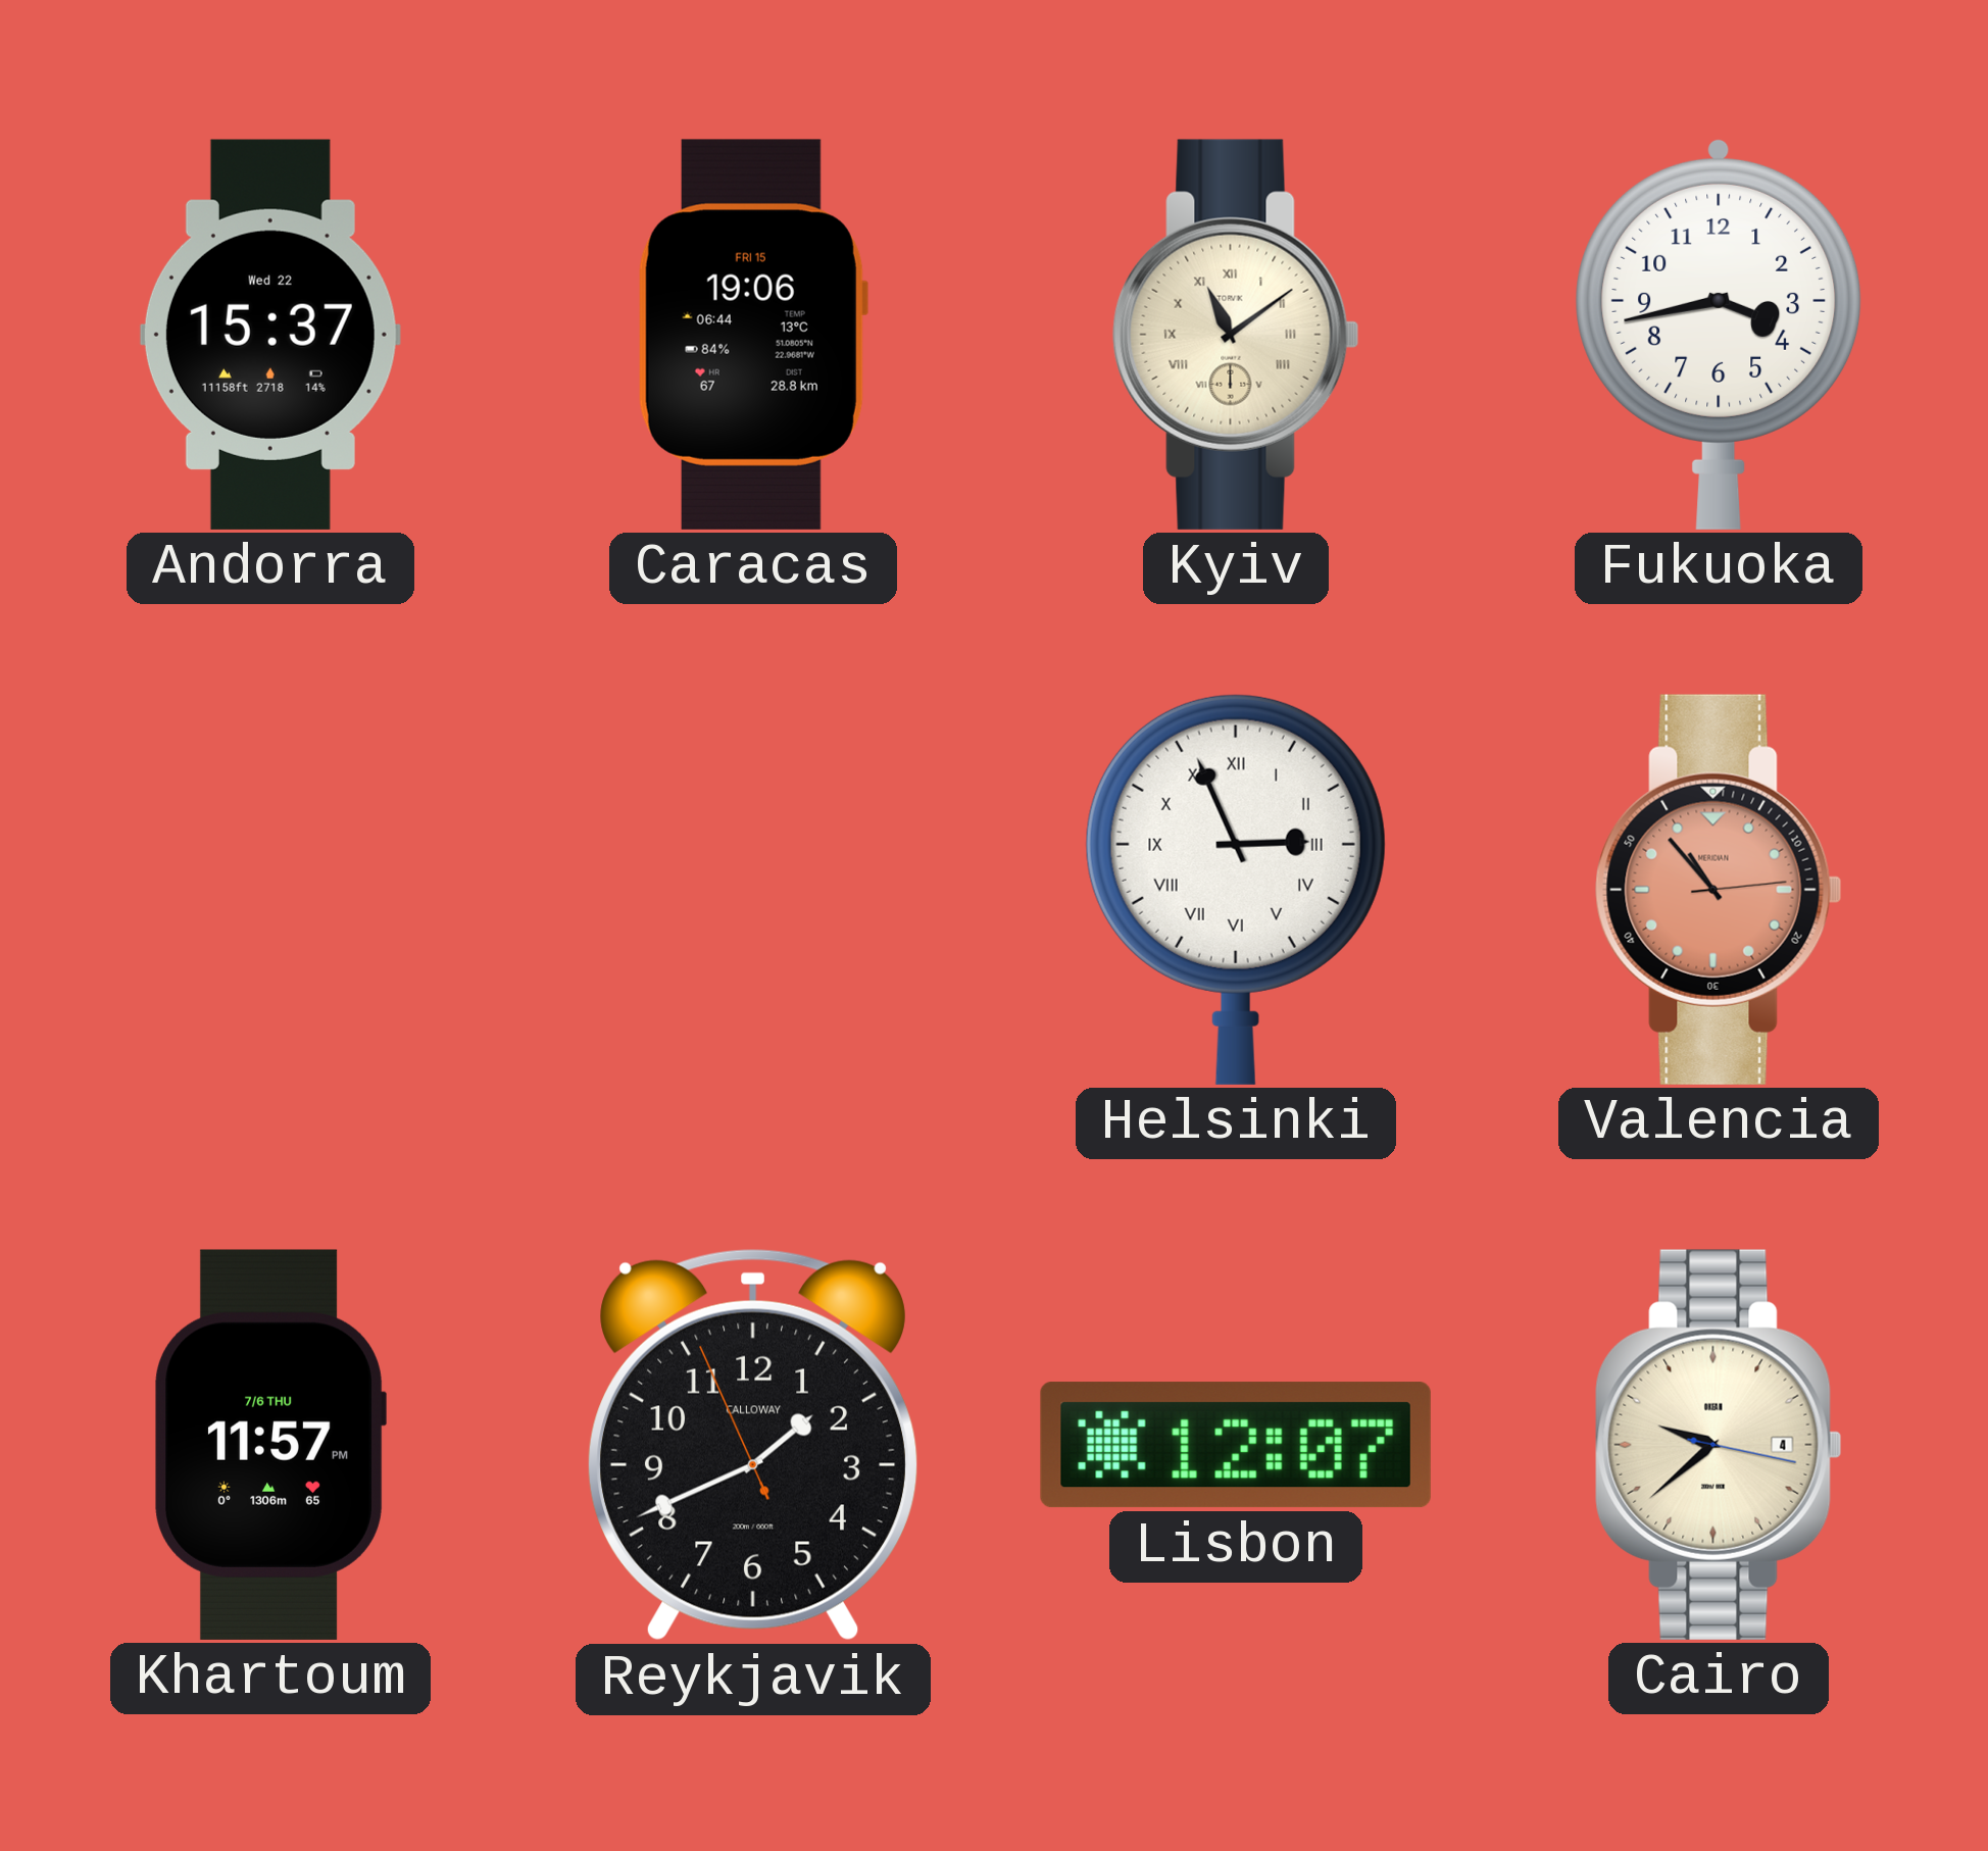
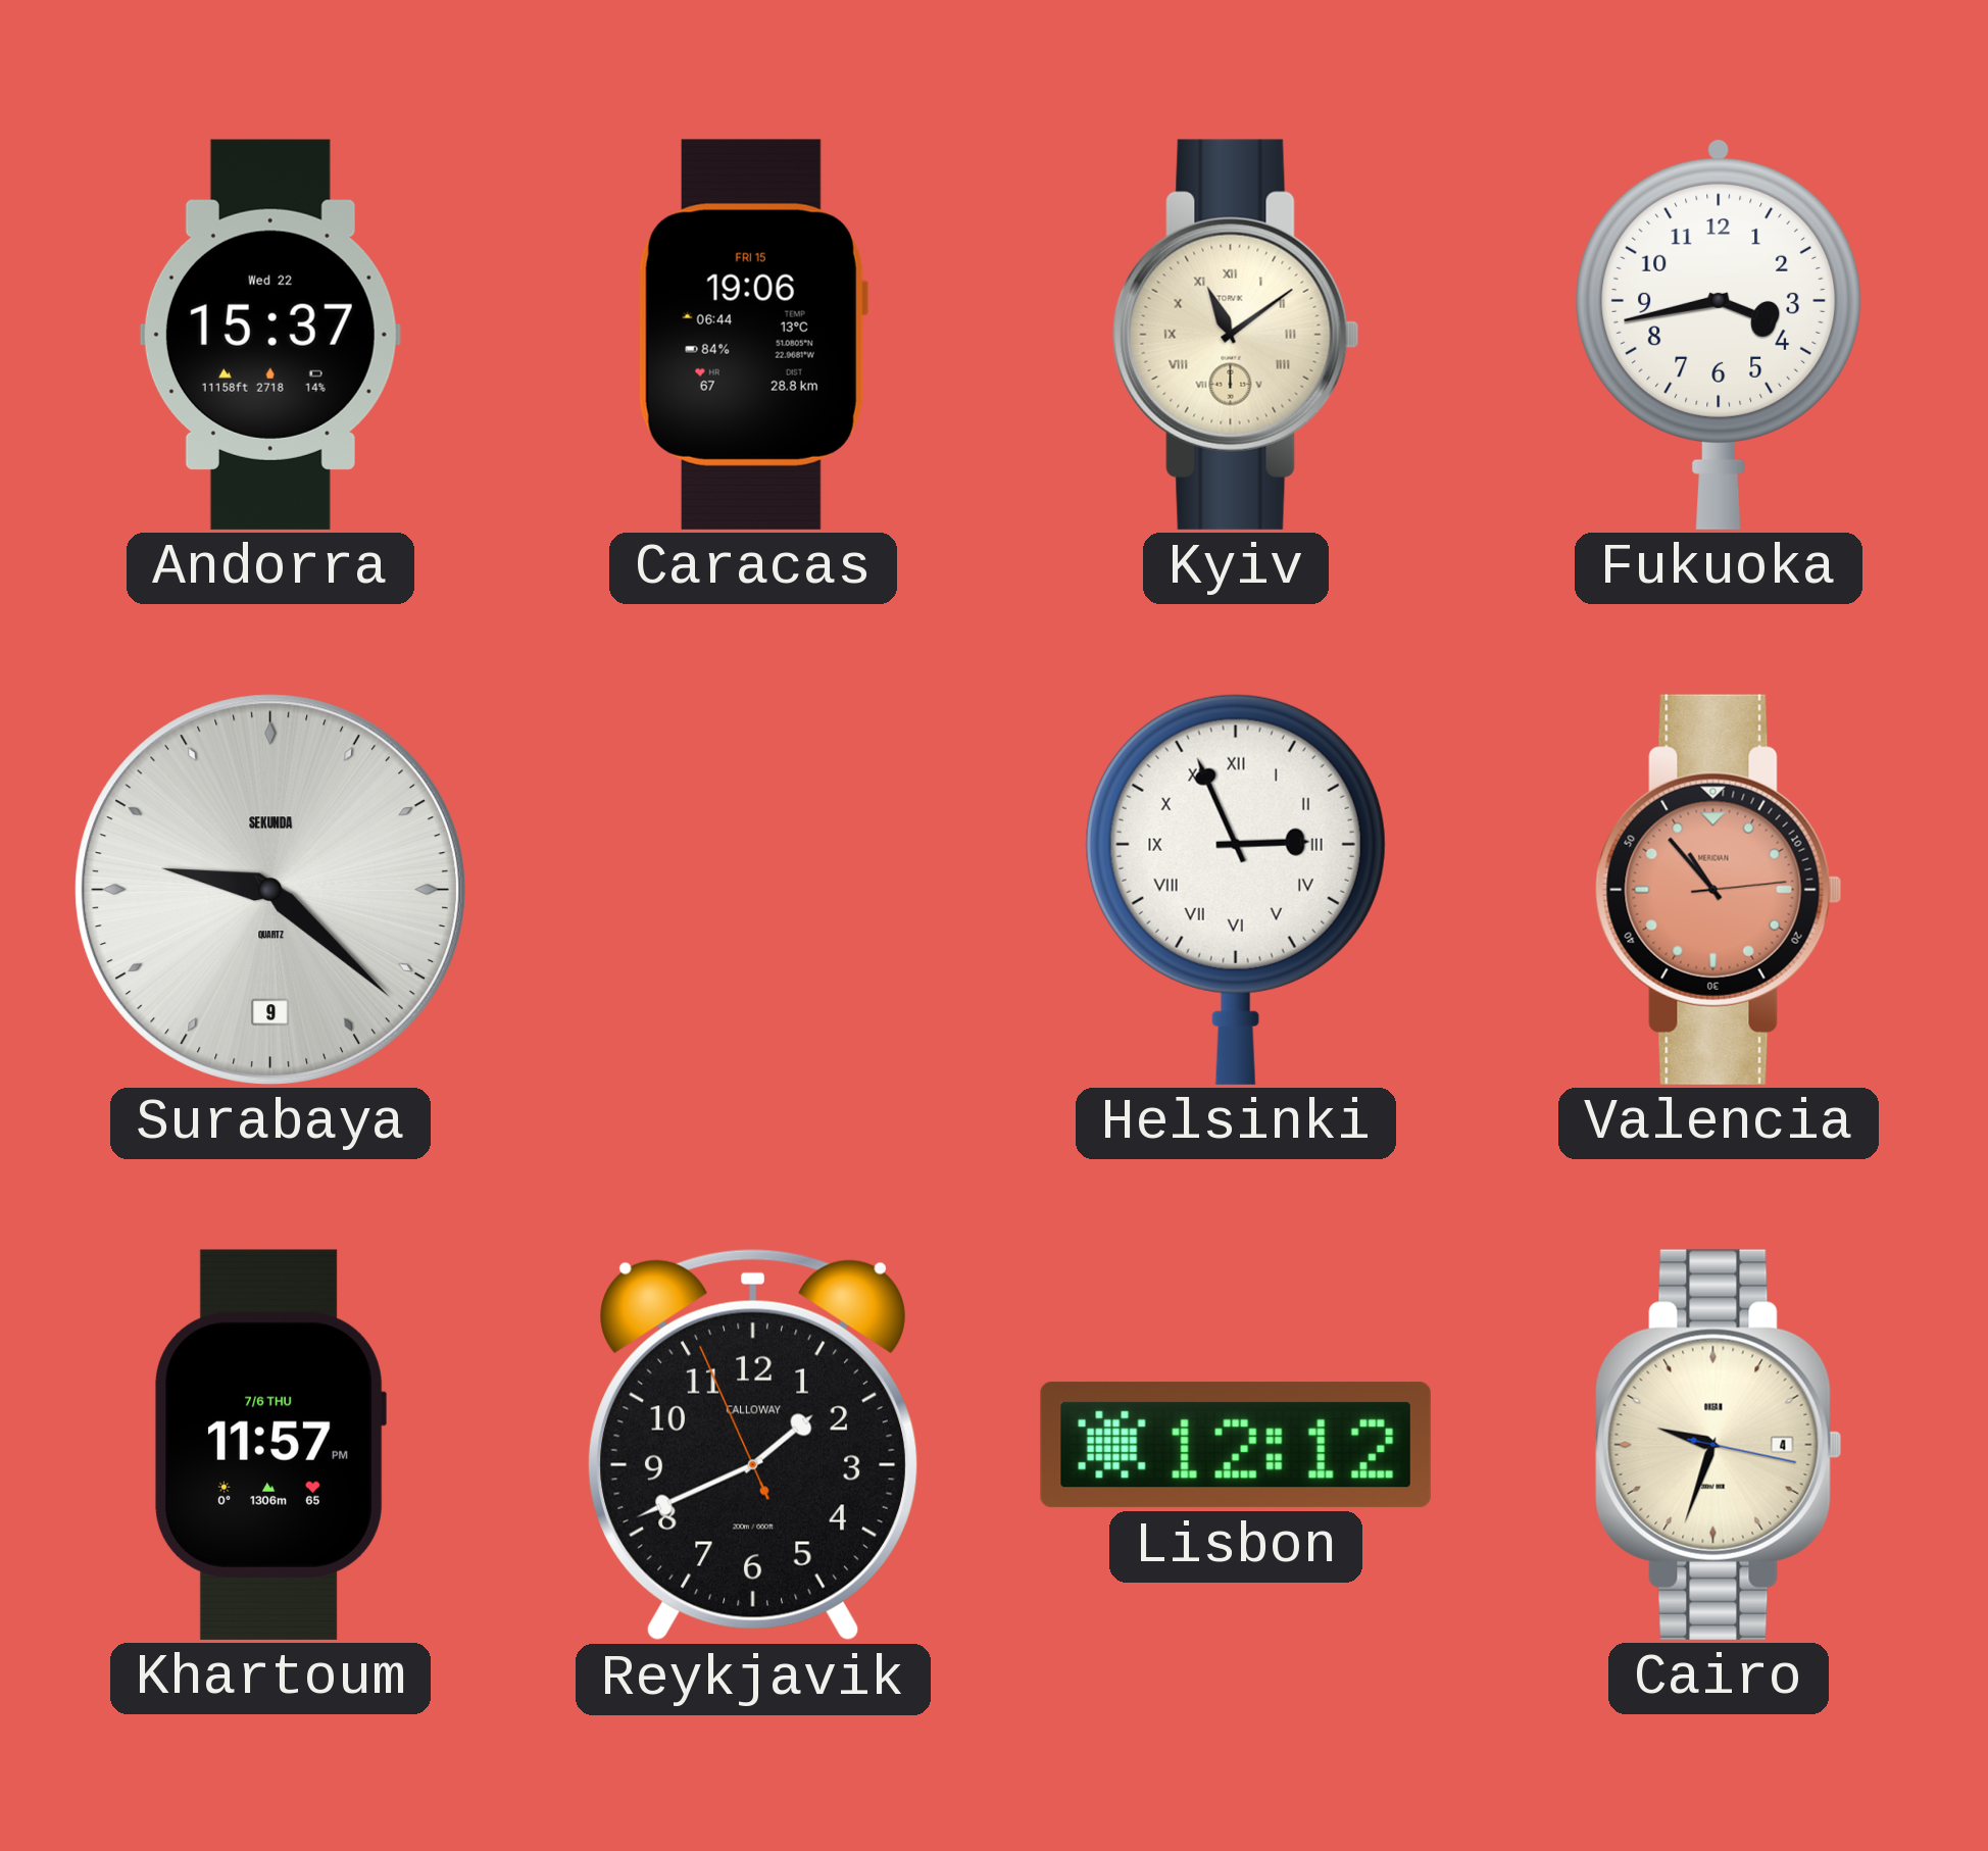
Surabaya: none -> 9:22 (270, 890)
Lisbon: 12:07 -> 12:12 (1236, 1445)
Cairo: 9:38 -> 9:33 (1719, 1445)
